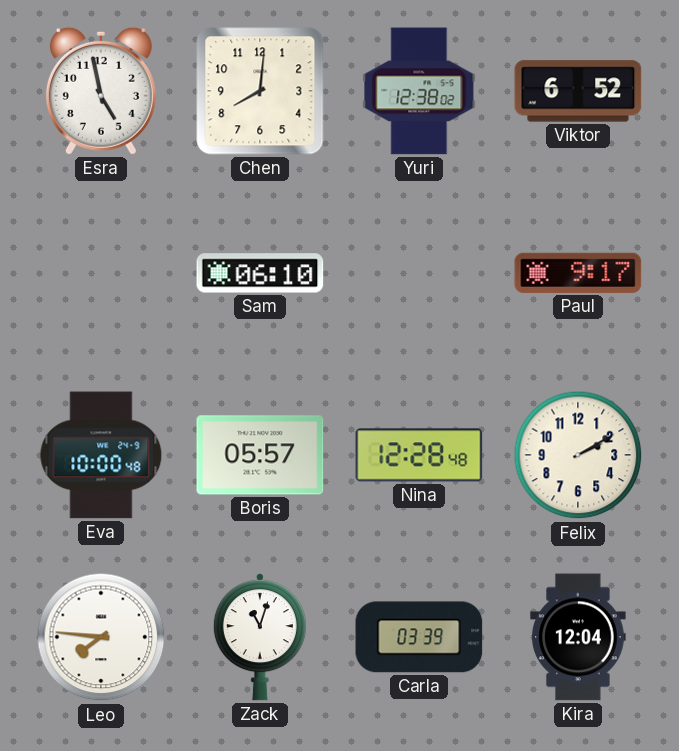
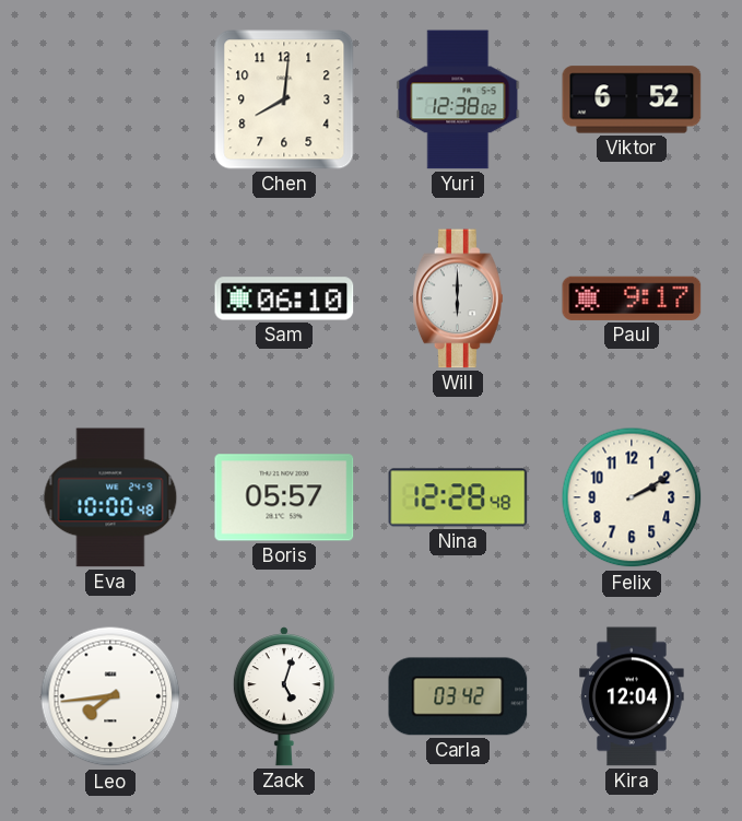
Esra: 4:58 -> none (101, 91)
Will: none -> 6:00 (459, 298)
Leo: 7:46 -> 7:44 (110, 696)
Zack: 11:03 -> 5:03 (284, 696)
Carla: 03:39 -> 03:42 (458, 696)
